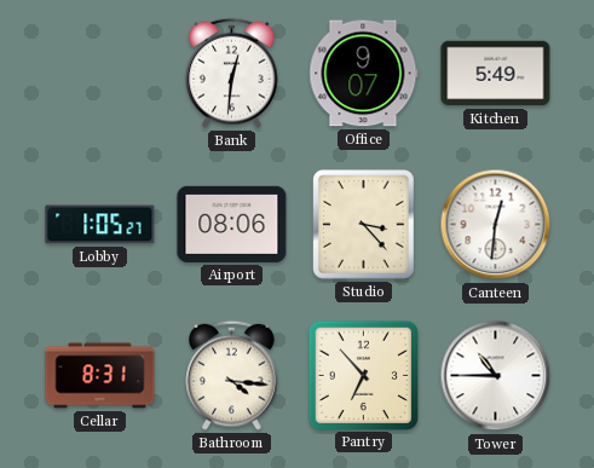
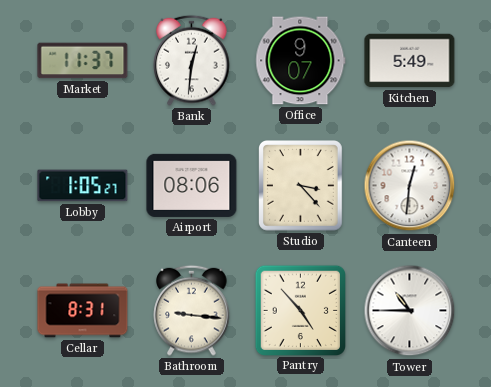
Market: none -> 11:37 (83, 61)
Bathroom: 4:16 -> 9:16 (192, 310)
Pantry: 6:53 -> 4:53 (300, 310)
